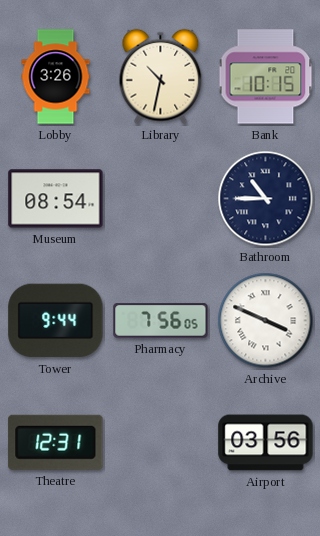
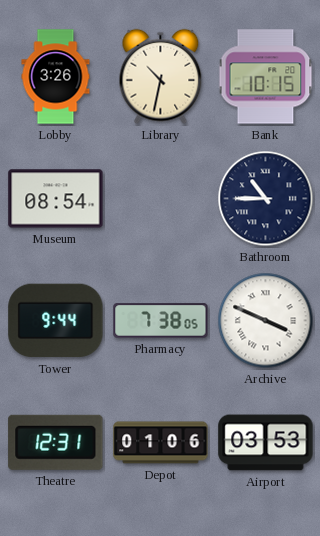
Pharmacy: 7:56 -> 7:38 (161, 321)
Depot: none -> 01:06 (161, 443)
Airport: 03:56 -> 03:53 (266, 443)
